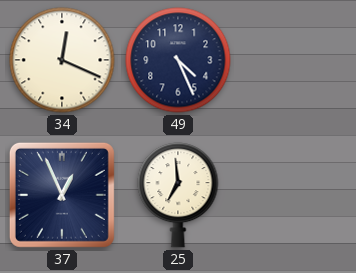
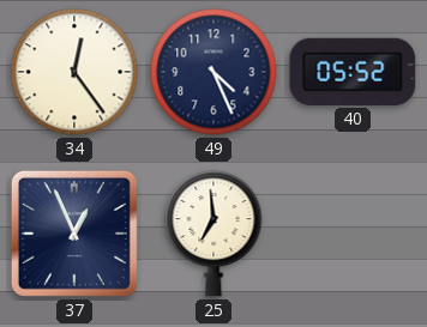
34: 12:19 -> 12:24 (74, 72)
40: none -> 05:52 (353, 72)
